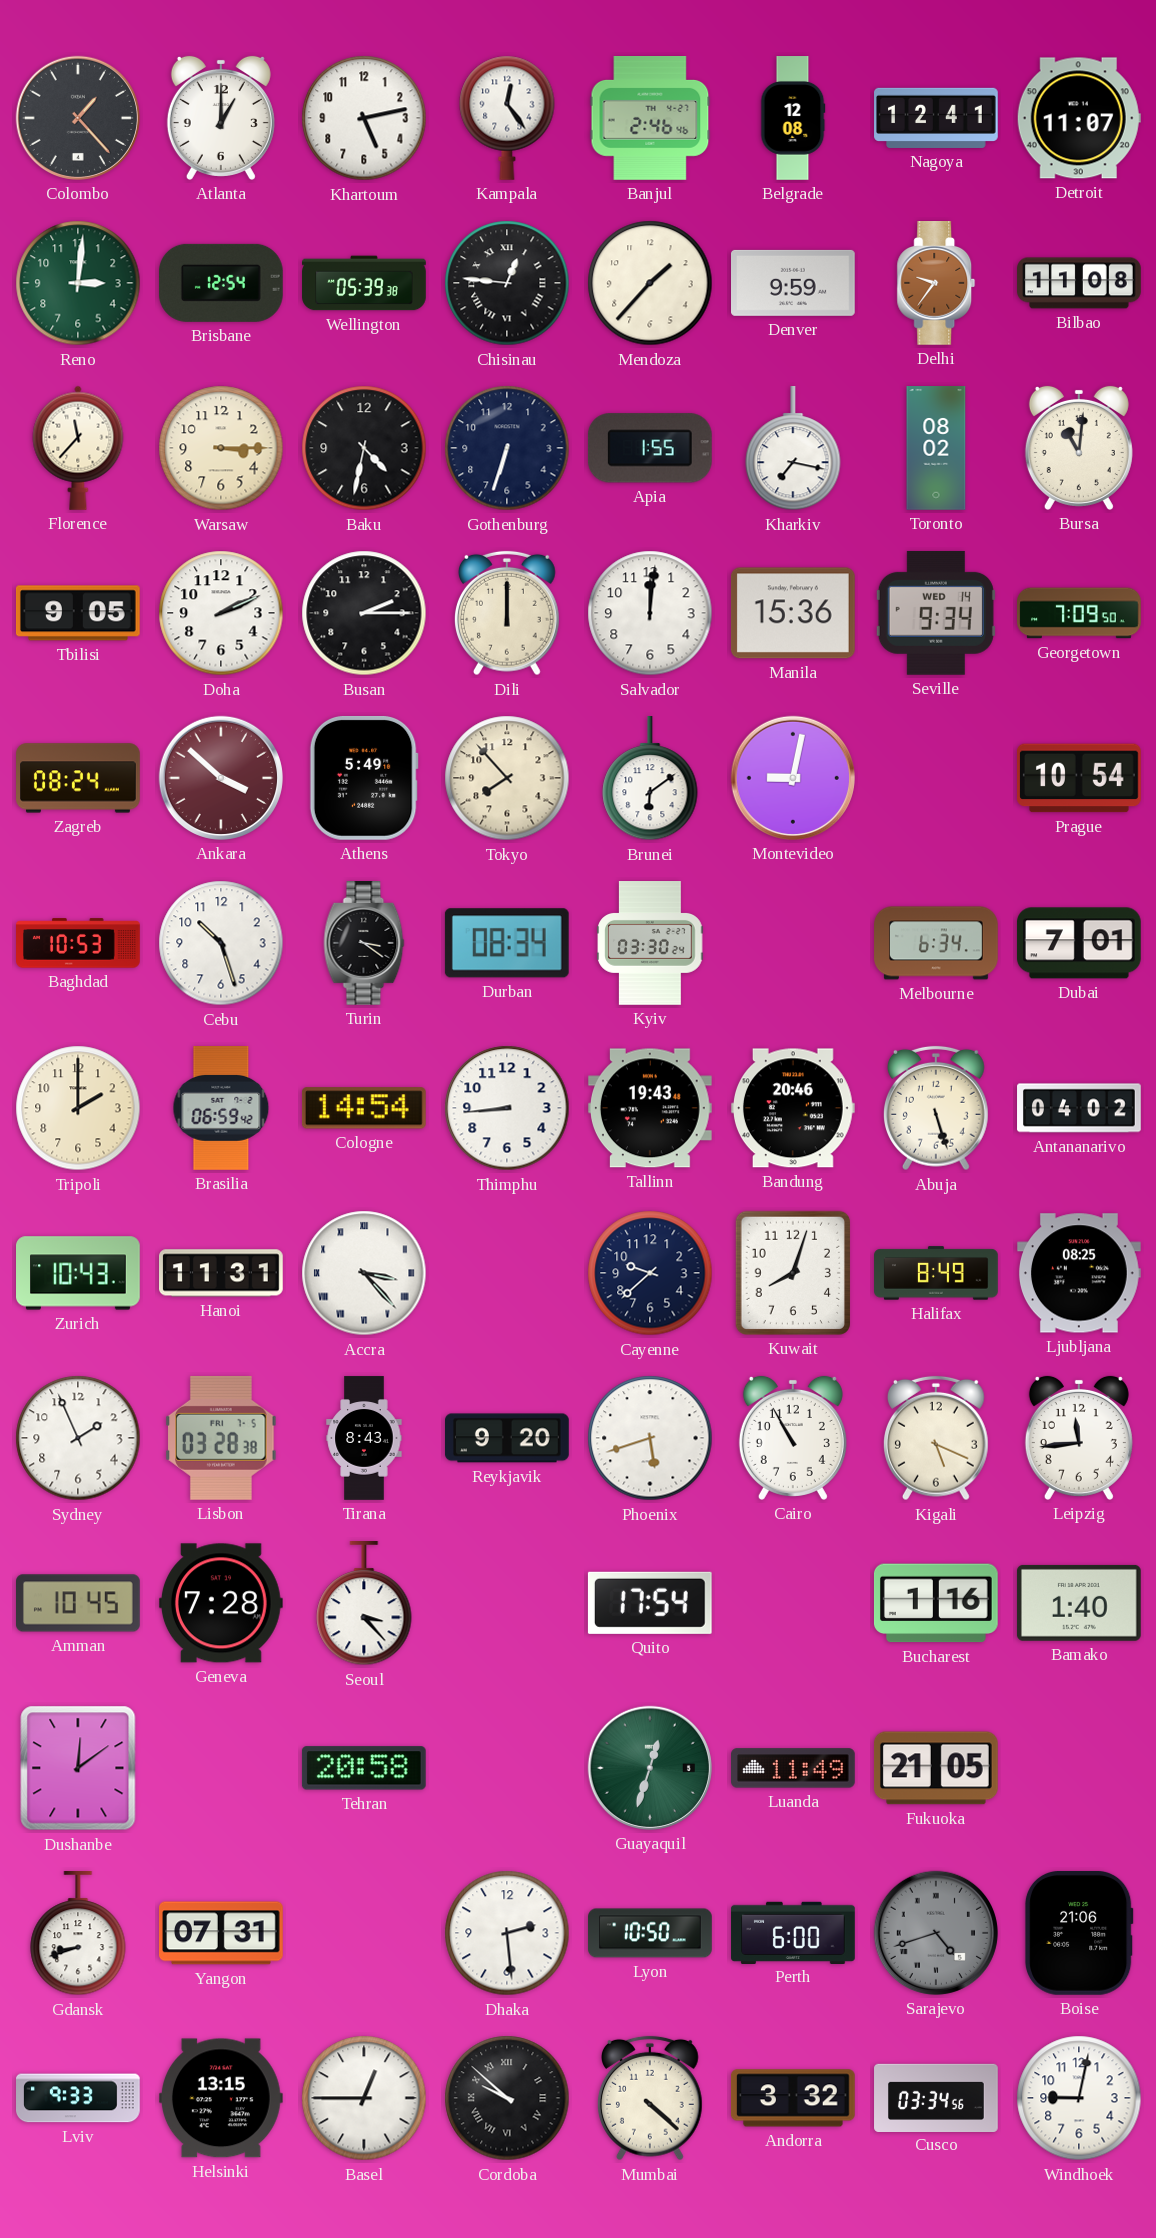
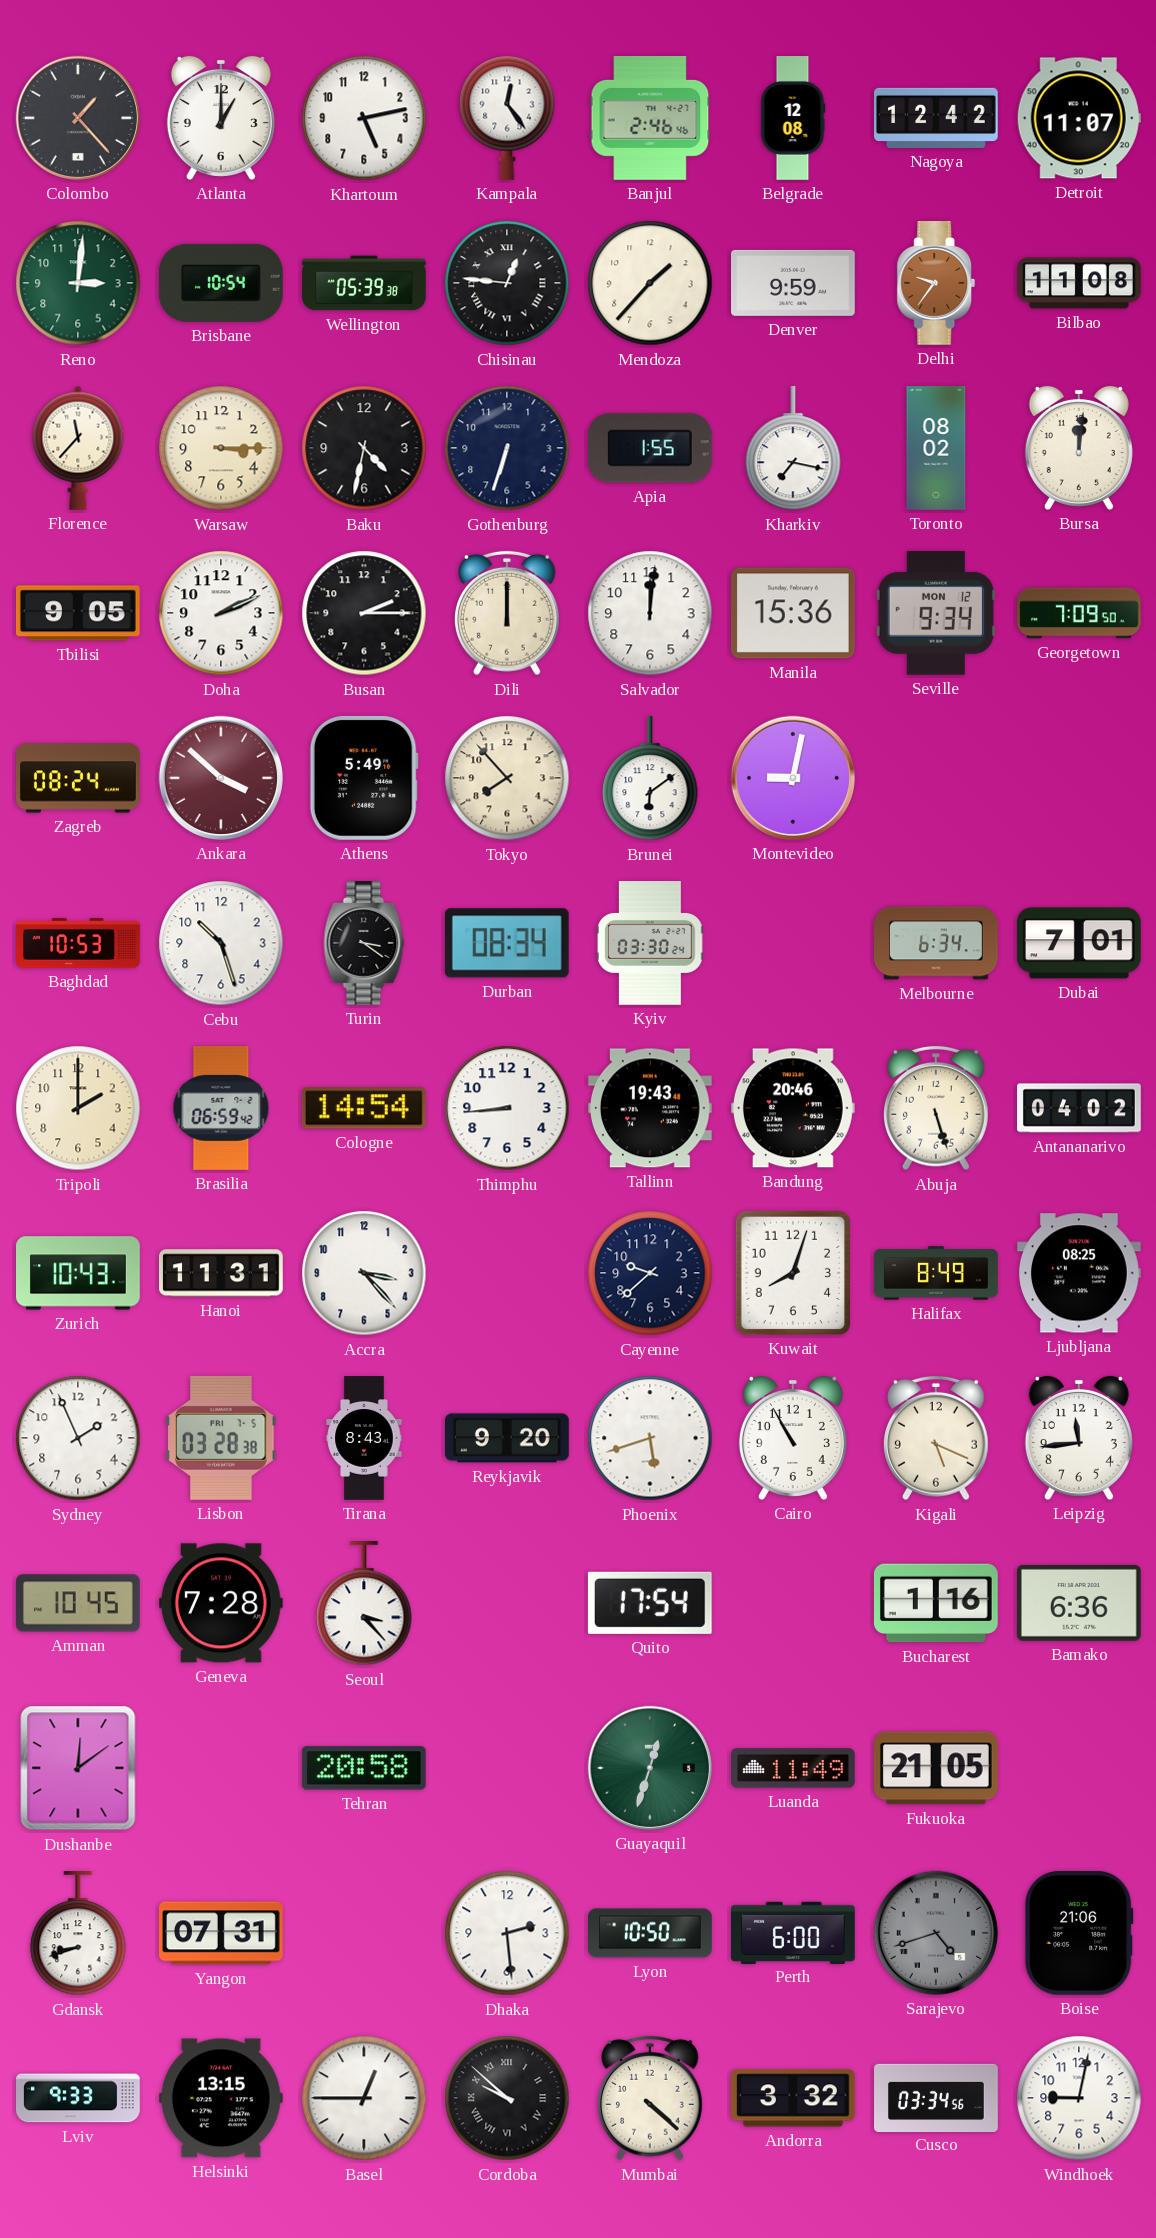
Nagoya: 12:41 -> 12:42 (936, 118)
Brisbane: 12:54 -> 10:54 (221, 283)
Bursa: 11:01 -> 12:01 (1079, 448)
Seville date: WED 14 -> MON 12 (936, 613)
Prague: 10:54 -> none (1080, 778)
Accra numerals: Roman -> Arabic (364, 1273)
Bamako: 1:40 -> 6:36 (1079, 1603)
